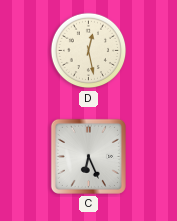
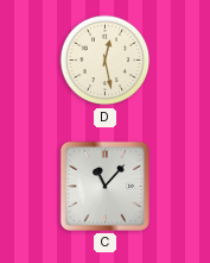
C: 6:26 -> 11:07 (104, 186)
